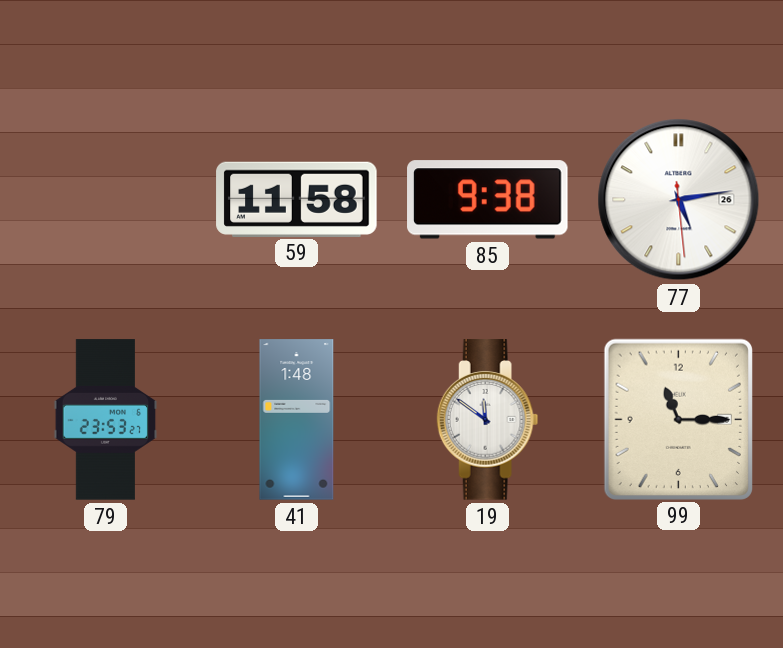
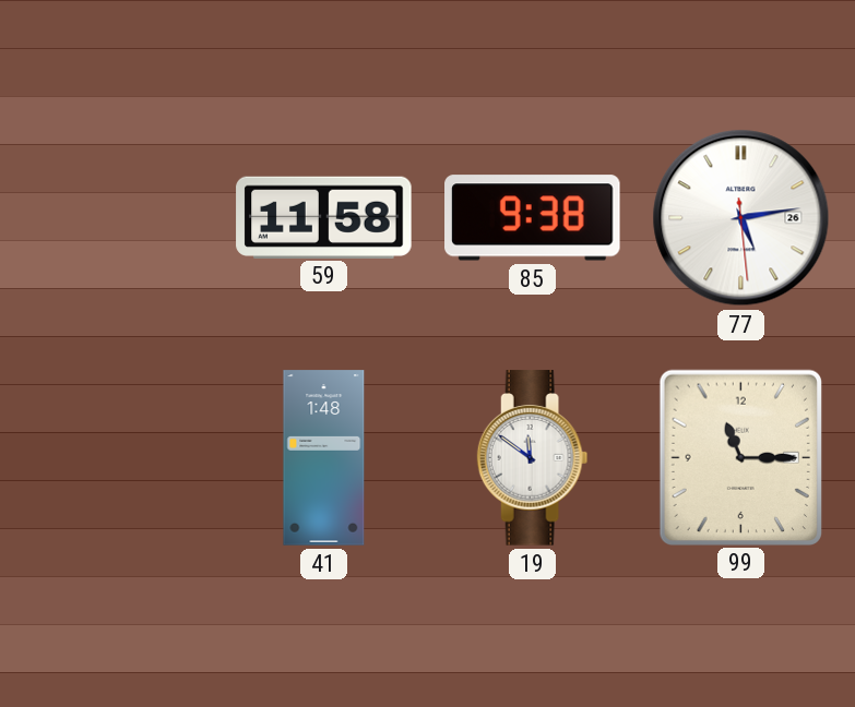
79: 23:53 -> none (106, 420)
